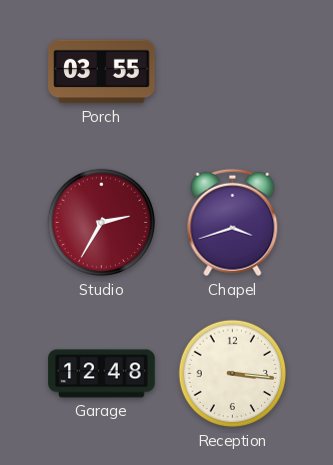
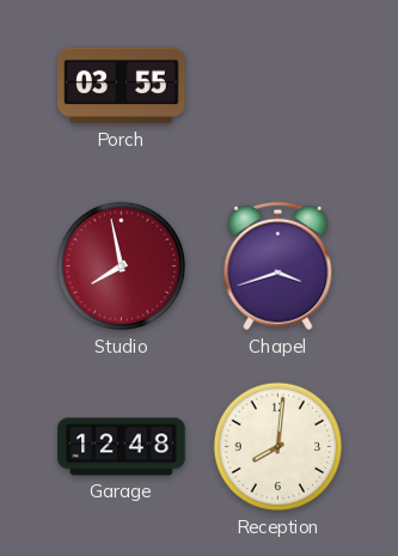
Studio: 2:35 -> 7:58 (122, 267)
Reception: 3:16 -> 8:01 (278, 447)
